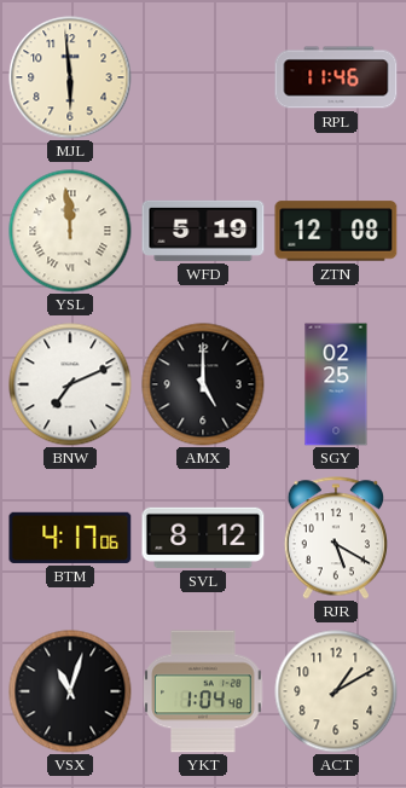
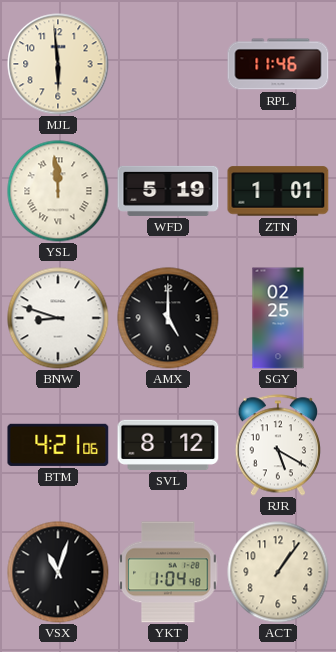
ZTN: 12:08 -> 1:01 (278, 191)
BNW: 7:11 -> 8:48 (58, 318)
BTM: 4:17 -> 4:21 (58, 445)
ACT: 1:10 -> 1:06 (278, 572)
